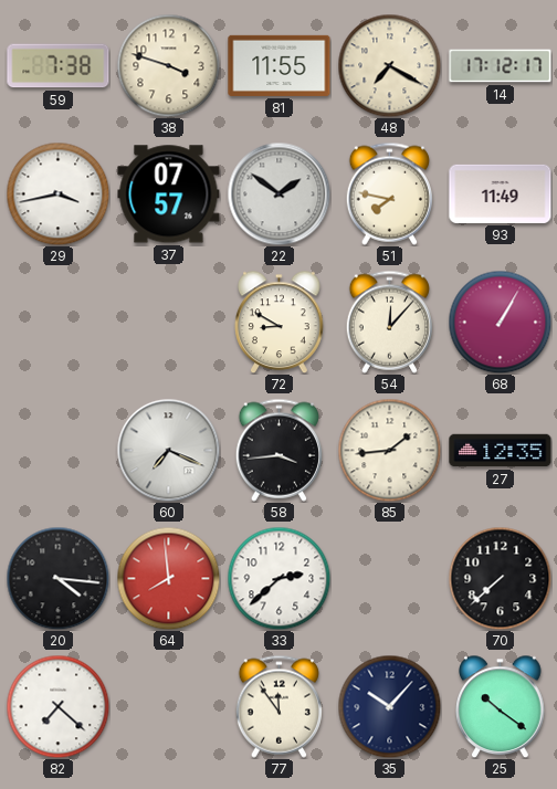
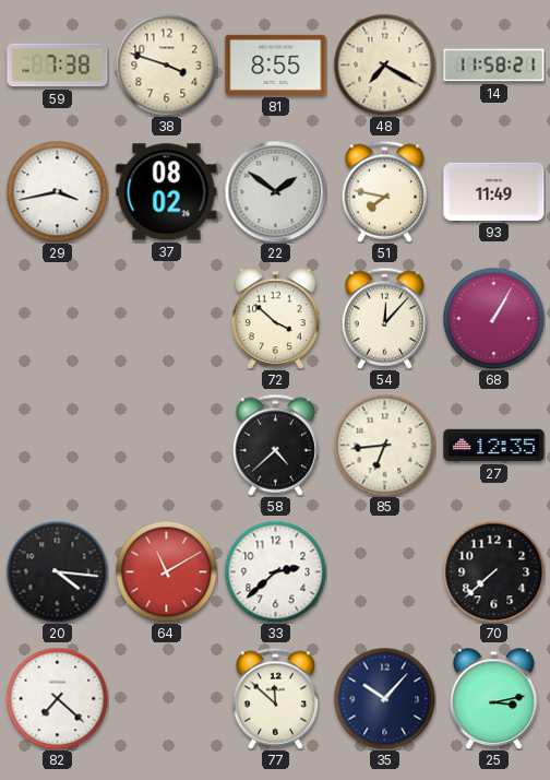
81: 11:55 -> 8:55 (276, 64)
14: 17:12 -> 11:58 (494, 66)
37: 07:57 -> 08:02 (167, 192)
72: 8:50 -> 3:52 (276, 318)
60: 7:19 -> none (168, 450)
58: 3:44 -> 4:38 (275, 445)
85: 1:44 -> 6:44 (384, 445)
64: 7:59 -> 11:10 (166, 571)
77: 11:54 -> 11:52 (275, 698)
25: 10:21 -> 3:13 (494, 698)
